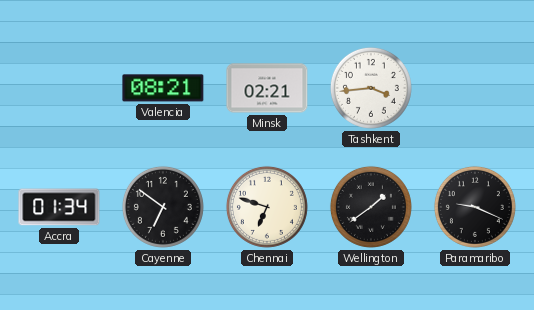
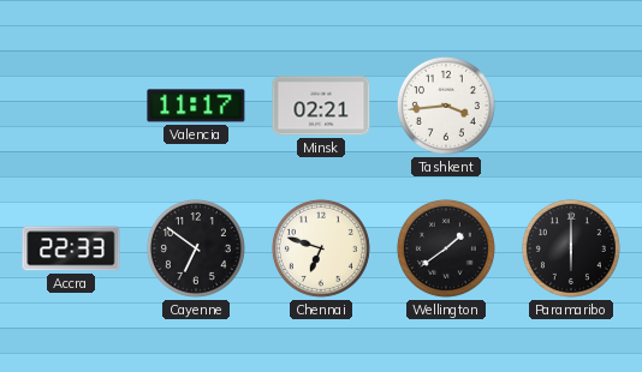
Valencia: 08:21 -> 11:17 (196, 106)
Accra: 01:34 -> 22:33 (71, 248)
Paramaribo: 9:19 -> 6:00 (571, 248)
